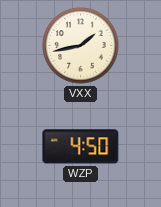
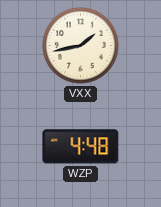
WZP: 4:50 -> 4:48 (81, 147)
